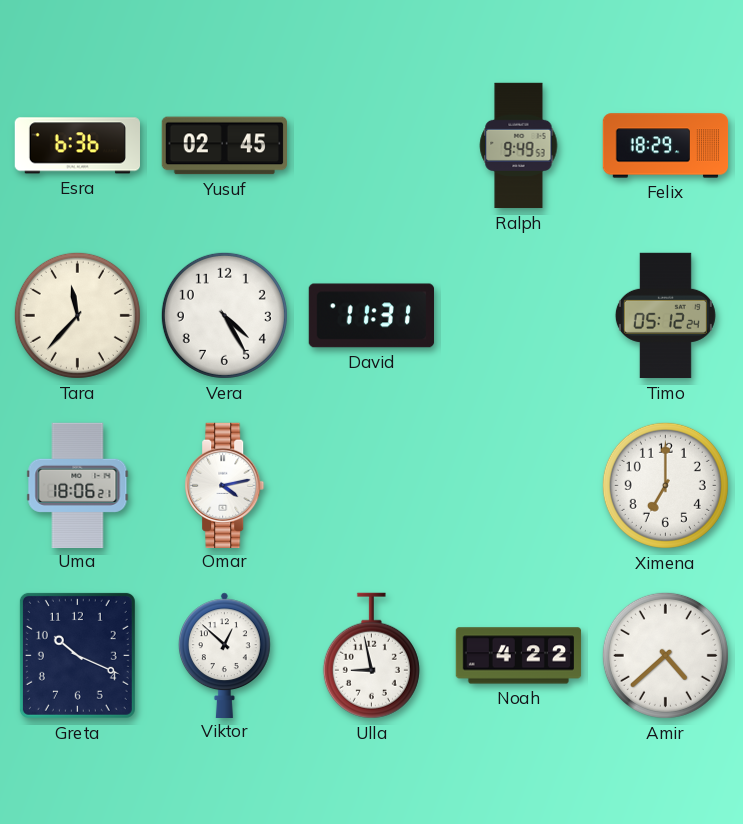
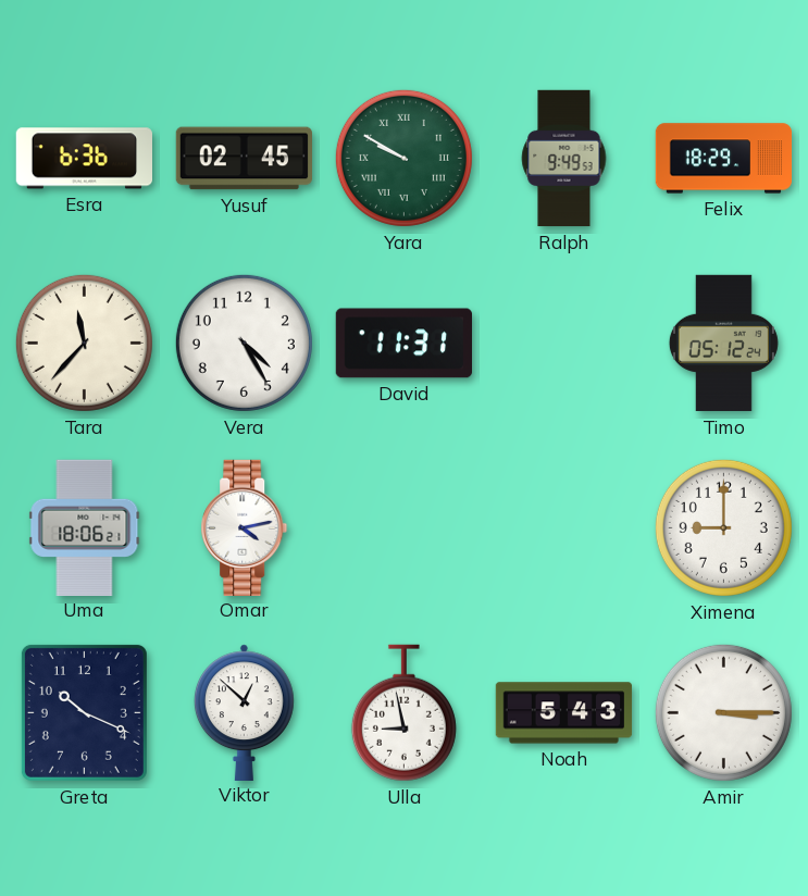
Yara: none -> 9:50 (403, 158)
Ximena: 7:00 -> 9:00 (723, 527)
Noah: 4:22 -> 5:43 (564, 713)
Amir: 4:38 -> 3:15 (723, 712)
